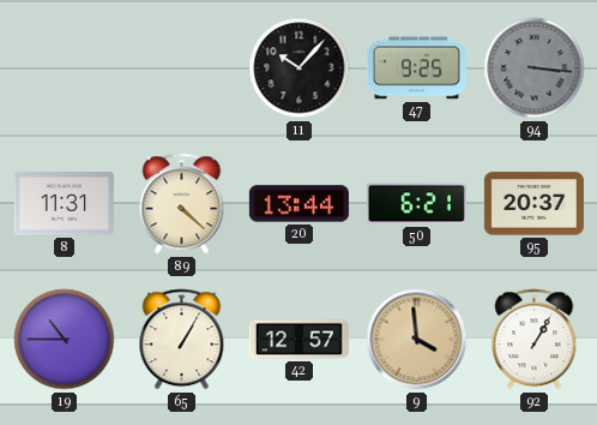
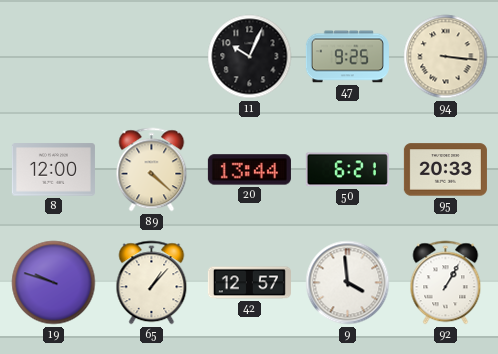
11: 10:07 -> 10:04 (250, 57)
94 dial: grey -> cream (446, 57)
8: 11:31 -> 12:00 (53, 170)
95: 20:37 -> 20:33 (445, 170)
19: 10:45 -> 9:48 (54, 283)
65: 1:05 -> 1:07 (152, 283)
9 dial: champagne -> white (348, 283)
